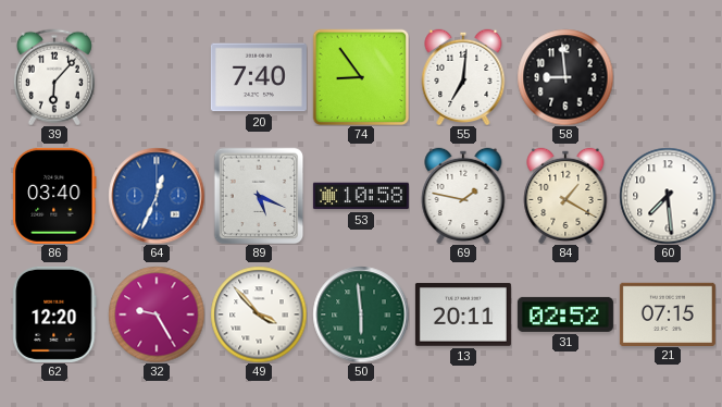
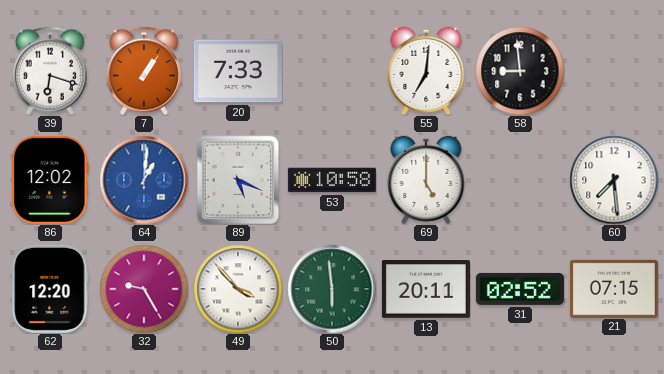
39: 6:07 -> 6:18 (50, 71)
7: none -> 1:06 (144, 71)
20: 7:40 -> 7:33 (238, 71)
74: 8:54 -> none (361, 77)
86: 03:40 -> 12:02 (50, 180)
64: 12:34 -> 1:01 (144, 180)
69: 1:47 -> 5:00 (426, 179)
84: 1:20 -> none (565, 195)
